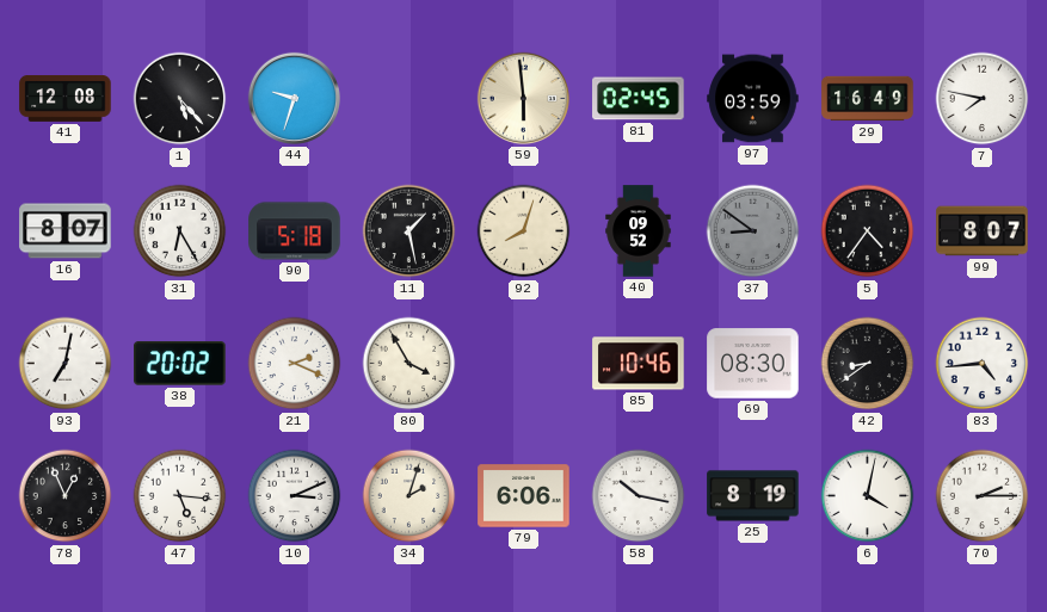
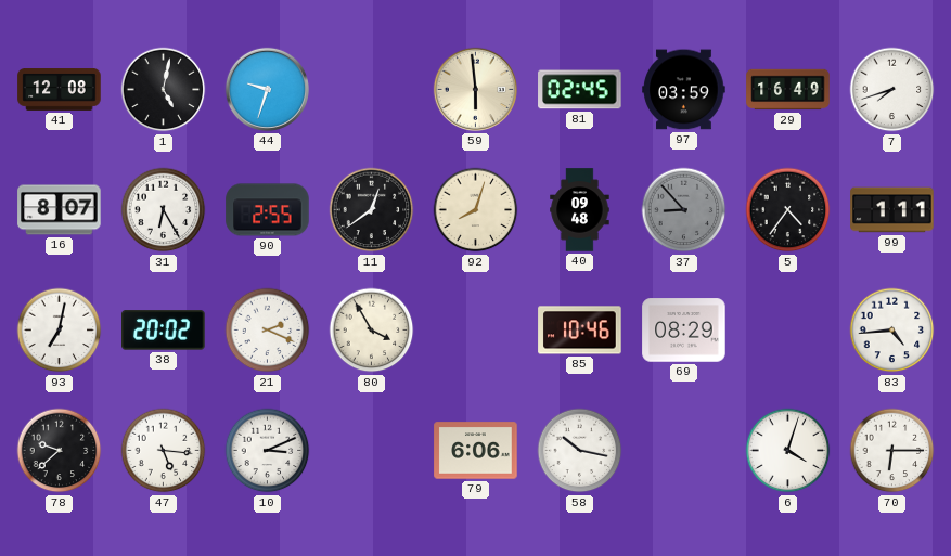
1: 5:23 -> 5:02 (164, 90)
7: 7:47 -> 7:42 (892, 90)
90: 5:18 -> 2:55 (268, 210)
11: 1:28 -> 12:39 (372, 210)
40: 09:52 -> 09:48 (580, 210)
37: 8:51 -> 8:53 (684, 210)
99: 8:07 -> 1:11 (892, 210)
69: 08:30 -> 08:29 (684, 331)
42: 8:39 -> none (868, 364)
78: 12:56 -> 9:38 (60, 451)
34: 2:03 -> none (409, 496)
25: 8:19 -> none (753, 496)
6: 4:02 -> 4:03 (788, 451)
70: 2:15 -> 6:15 (892, 451)
